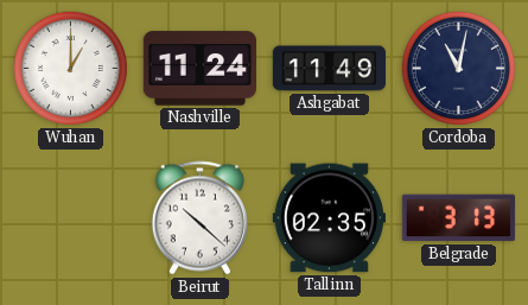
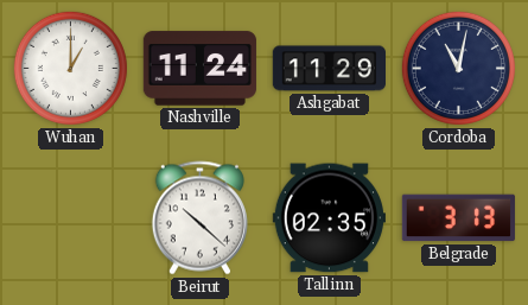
Ashgabat: 11:49 -> 11:29 (329, 69)
